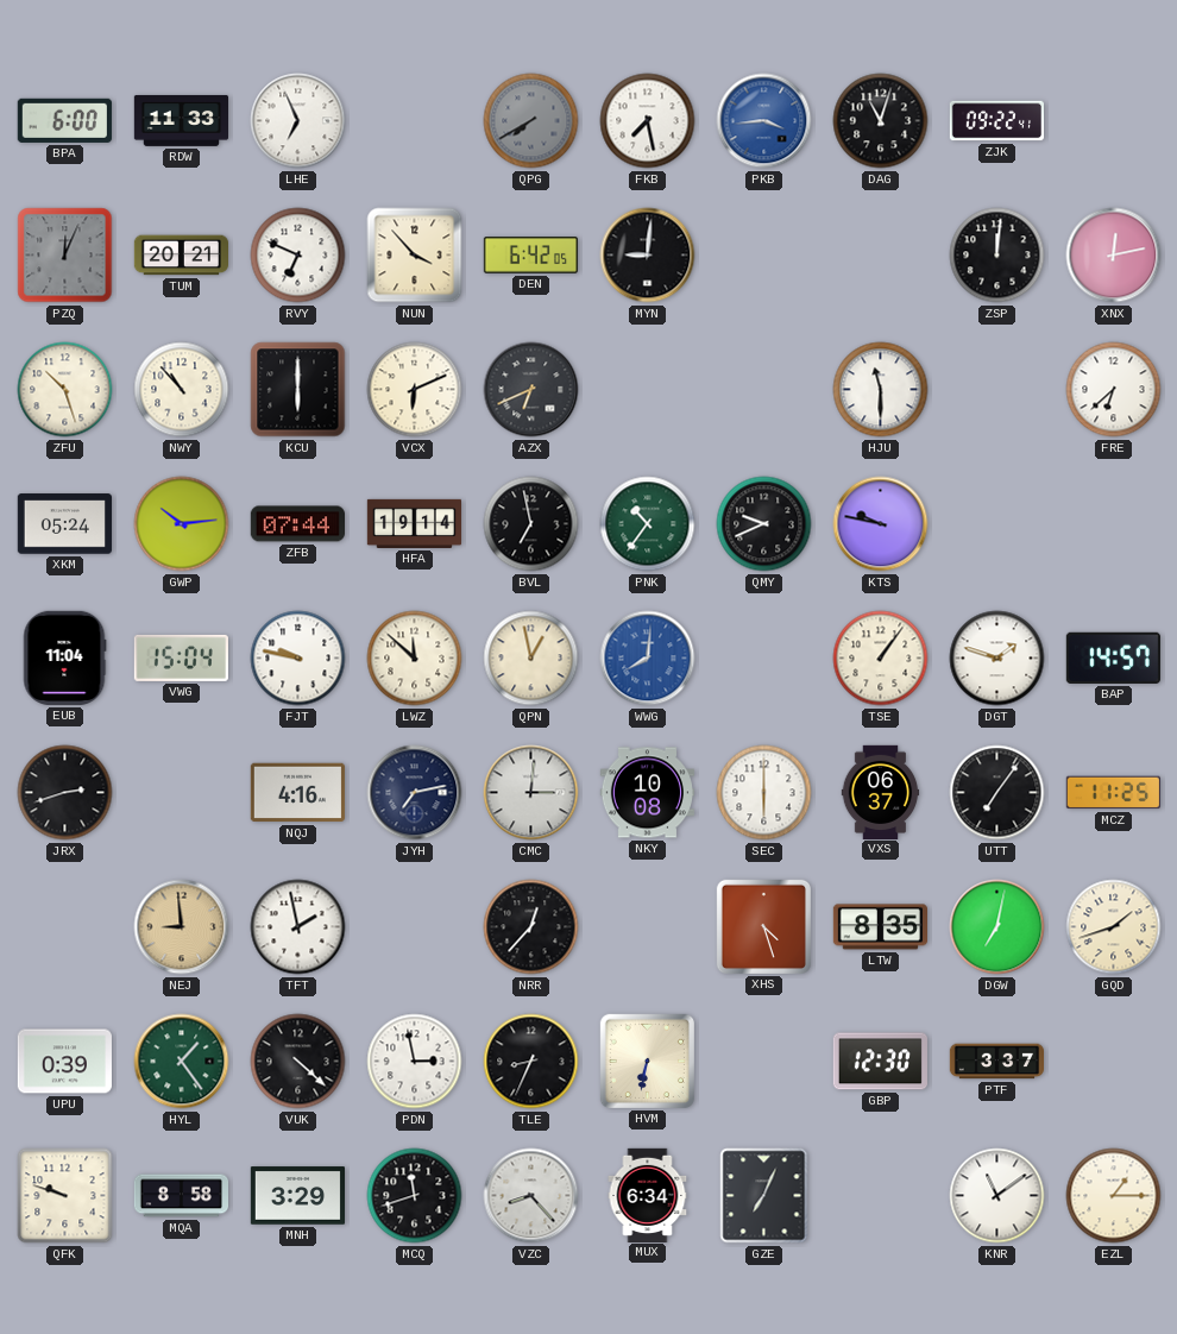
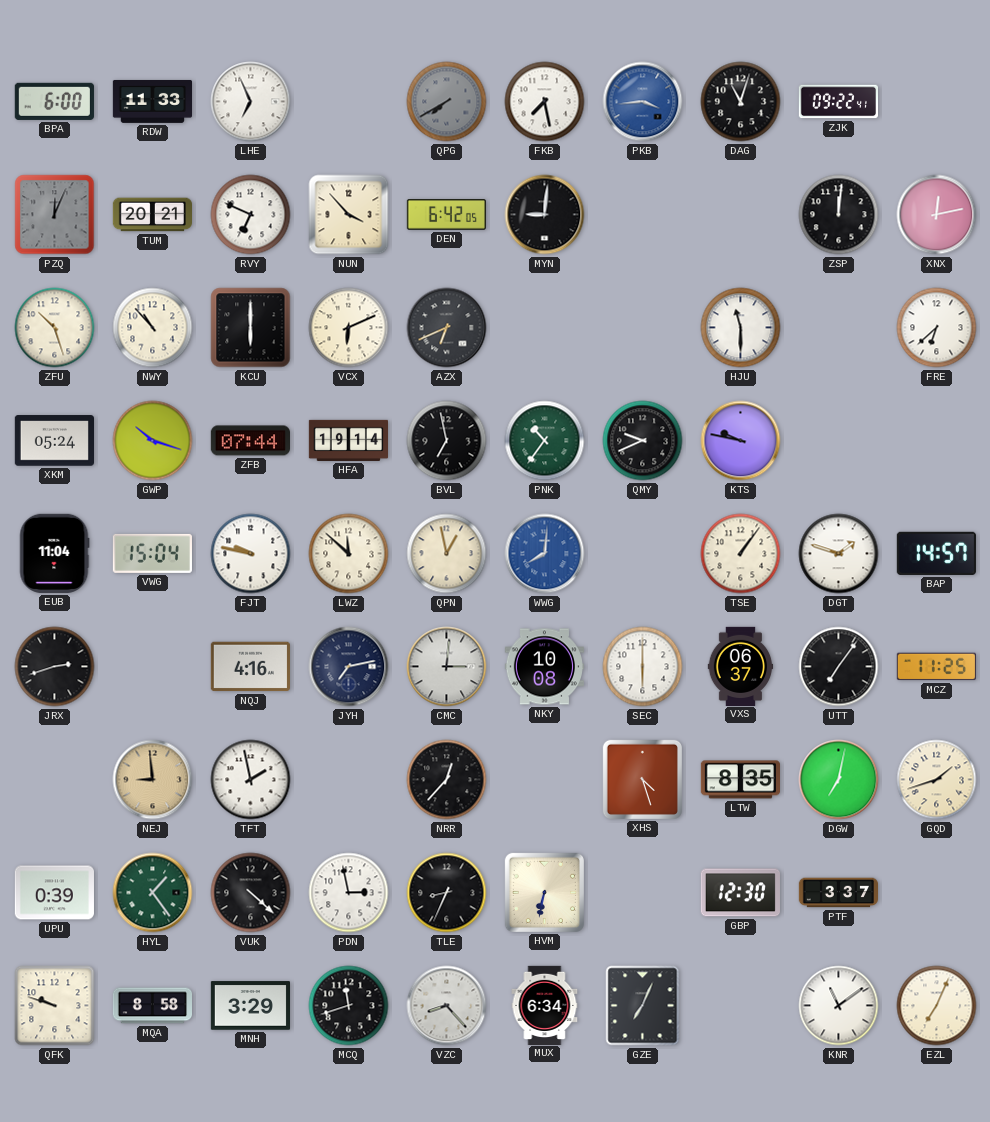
GWP: 10:14 -> 10:18 (153, 441)
EZL: 1:15 -> 7:04 (937, 1006)
